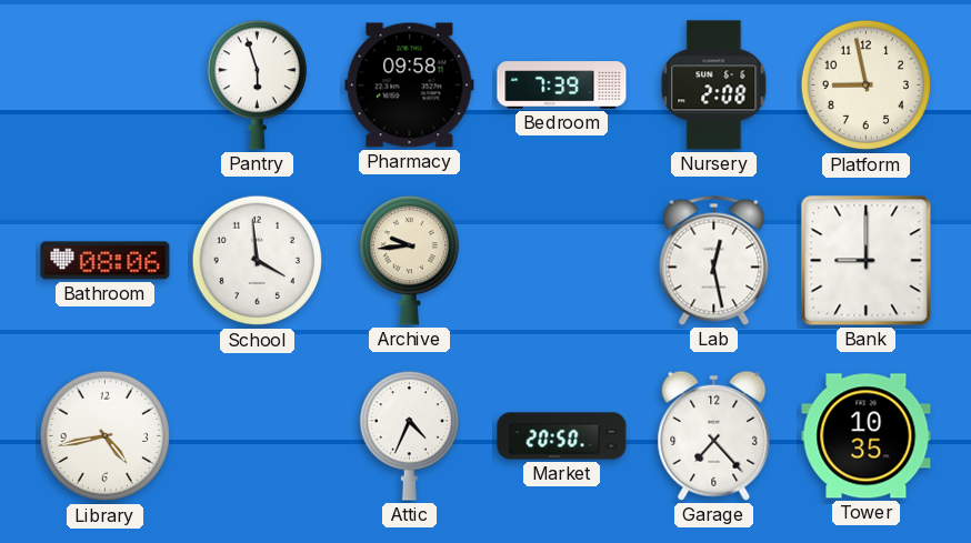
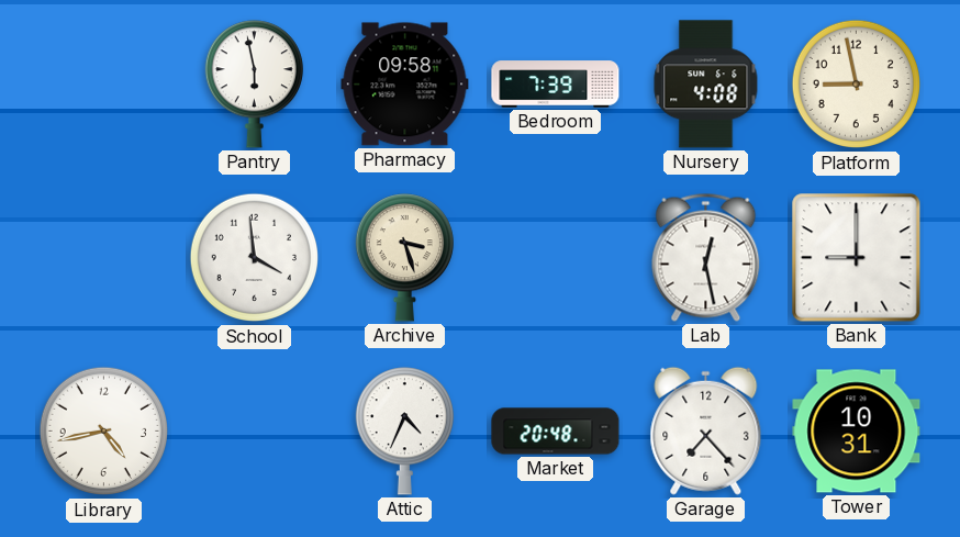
Pantry: 5:57 -> 5:58 (254, 85)
Nursery: 2:08 -> 4:08 (706, 85)
Bathroom: 08:06 -> none (106, 261)
Archive: 9:44 -> 3:27 (404, 258)
Market: 20:50 -> 20:48 (556, 432)
Tower: 10:35 -> 10:31 (857, 432)
